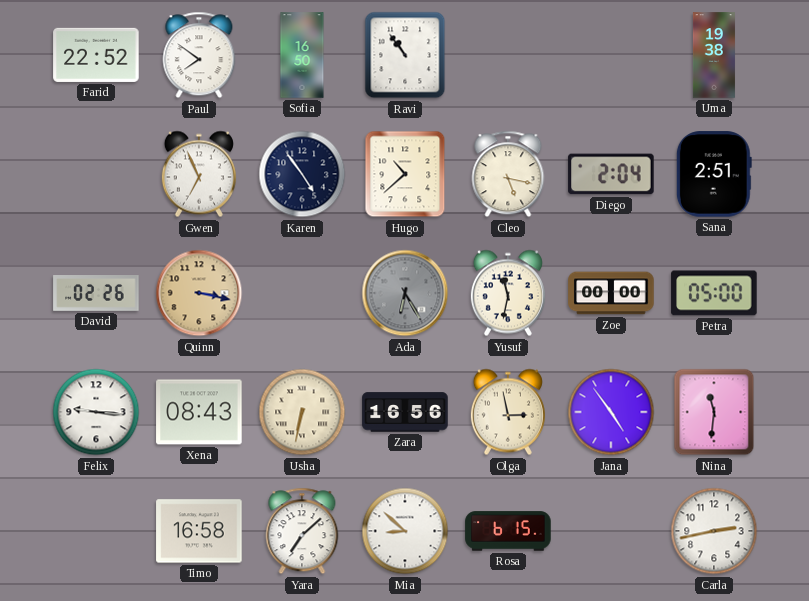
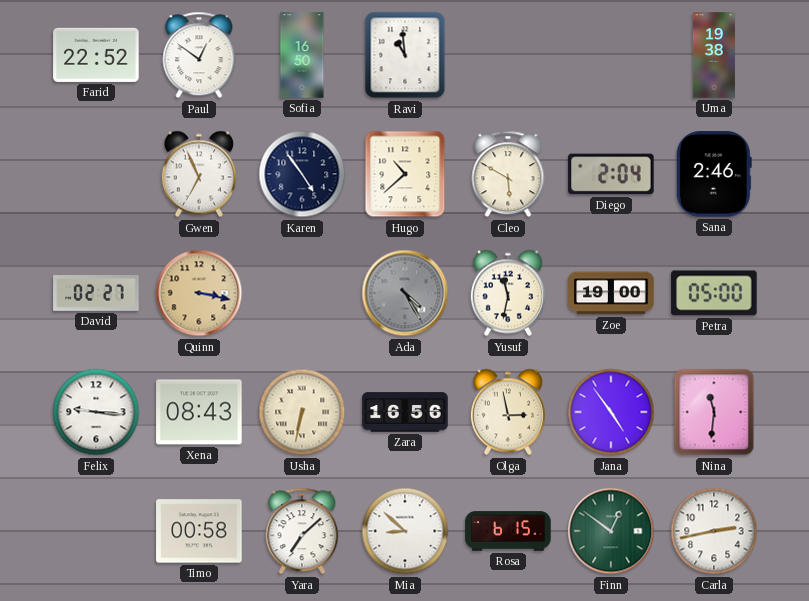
Paul: 7:51 -> 12:51 (199, 55)
Ravi: 10:54 -> 10:59 (405, 55)
Cleo: 5:17 -> 5:50 (508, 174)
Sana: 2:51 -> 2:46 (714, 174)
David: 02:26 -> 02:27 (96, 294)
Ada: 6:25 -> 4:25 (405, 293)
Zoe: 00:00 -> 19:00 (611, 293)
Timo: 16:58 -> 00:58 (199, 531)
Finn: none -> 12:51 (611, 531)
